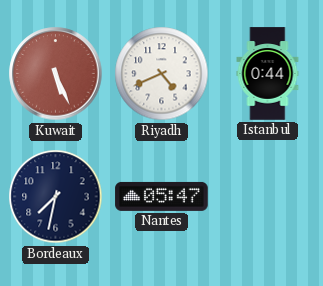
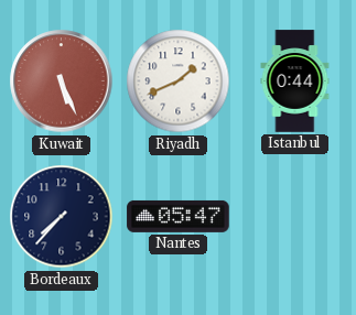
Riyadh: 4:41 -> 1:41 (179, 82)
Bordeaux: 7:32 -> 7:37 (62, 217)
